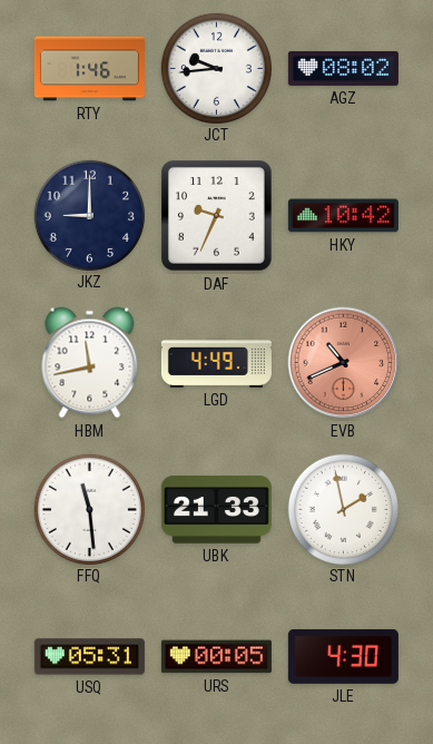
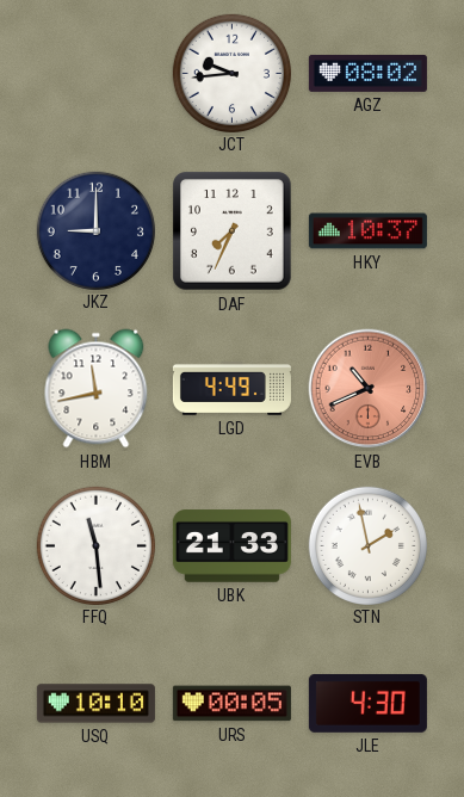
RTY: 1:46 -> none (89, 69)
DAF: 9:34 -> 7:34 (233, 231)
HKY: 10:42 -> 10:37 (367, 231)
USQ: 05:31 -> 10:10 (95, 704)
